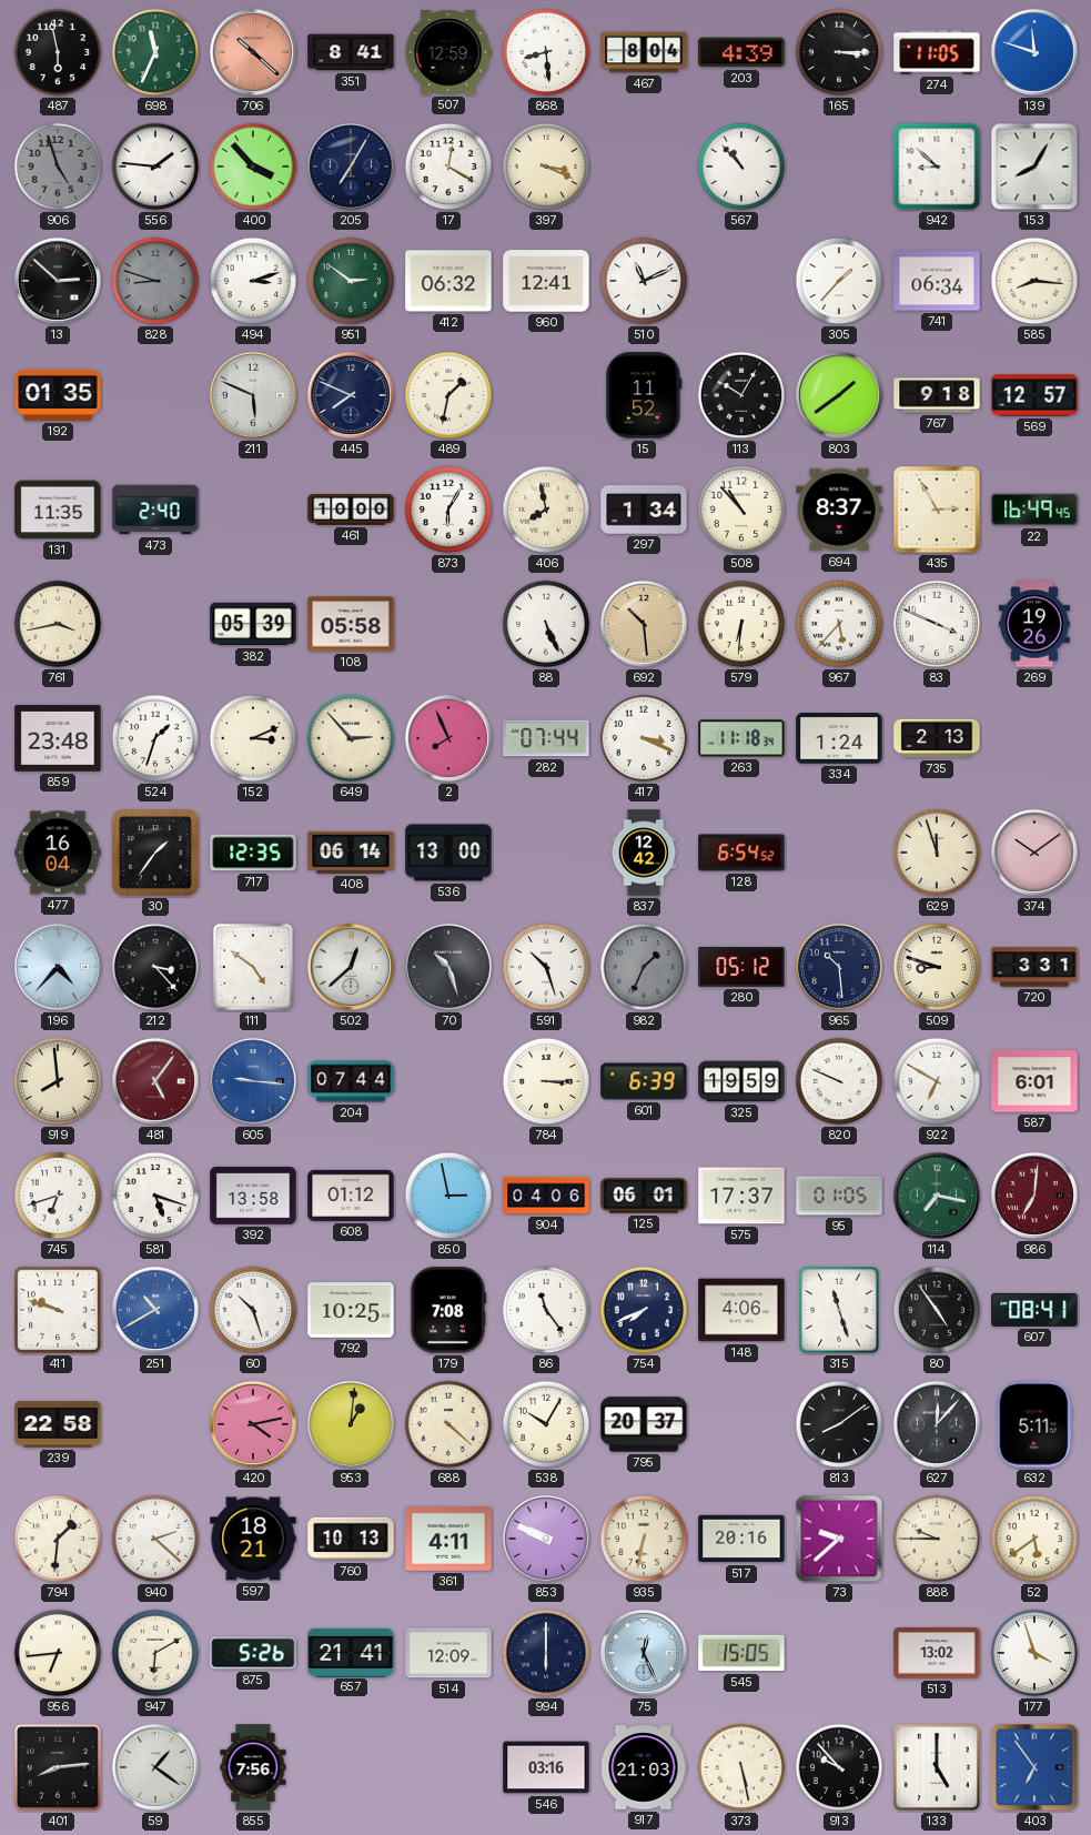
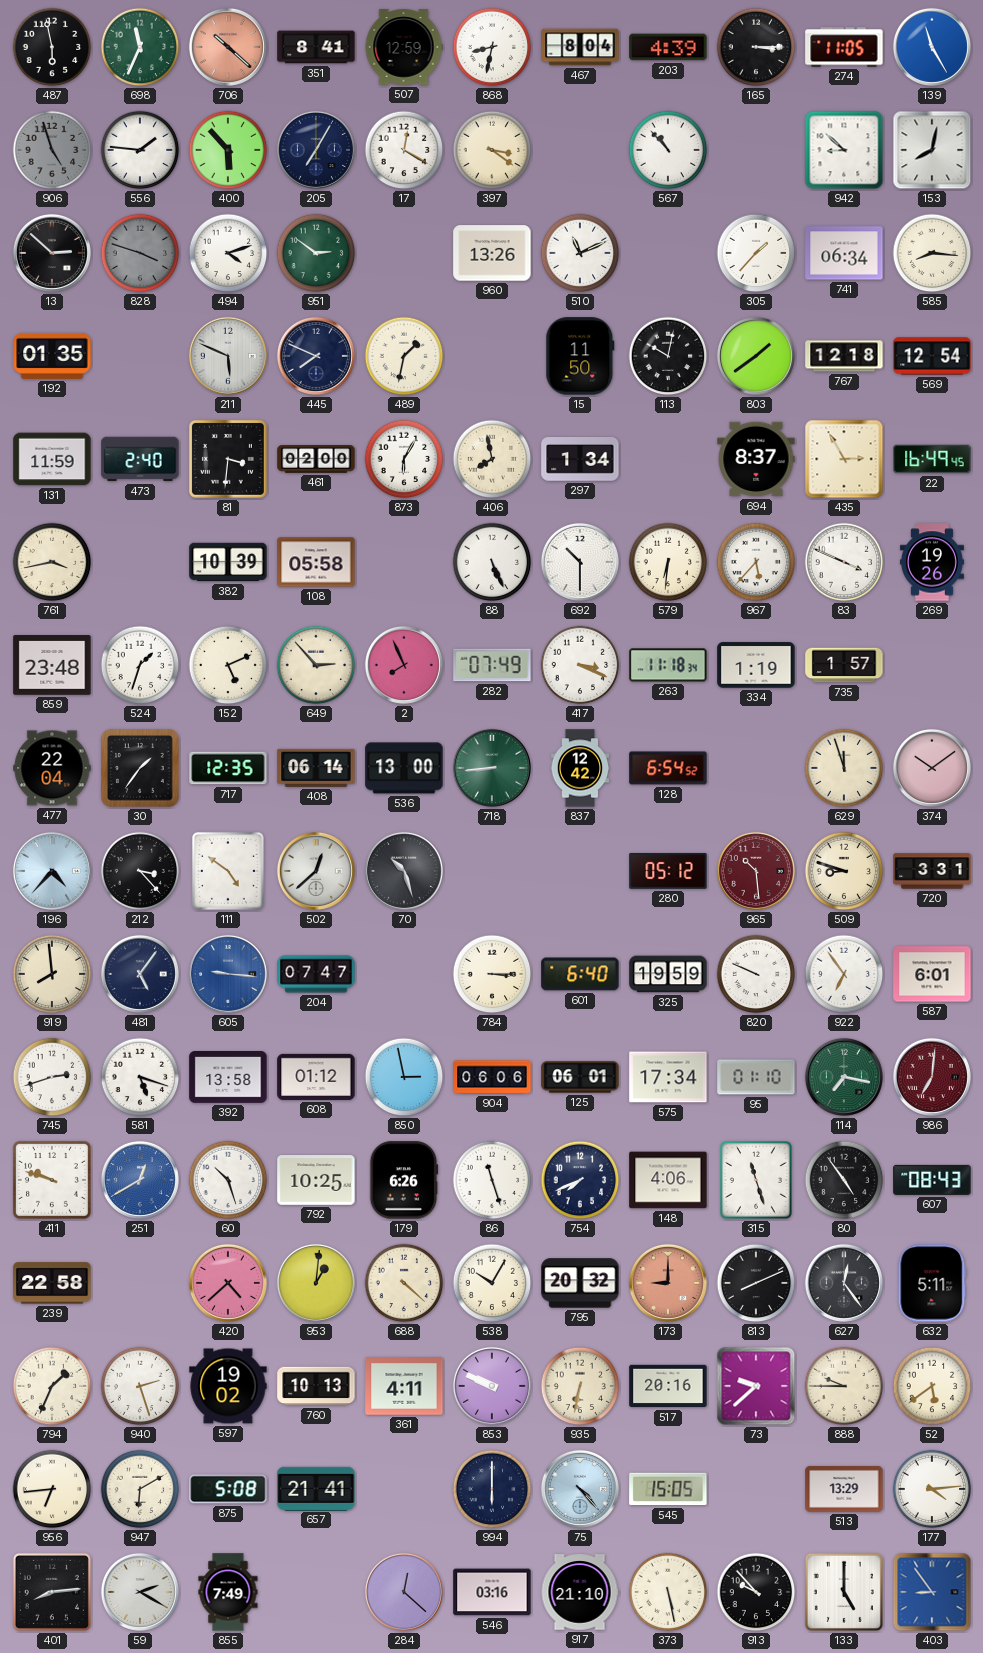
868: 8:29 -> 8:32 (492, 47)
139: 11:48 -> 11:25 (932, 47)
400: 3:53 -> 5:53 (228, 150)
397: 3:19 -> 3:21 (492, 150)
153: 8:05 -> 8:02 (932, 150)
828: 8:48 -> 3:48 (140, 253)
494: 3:12 -> 4:12 (228, 253)
412: 06:32 -> none (448, 281)
960: 12:41 -> 13:26 (492, 253)
15: 11:52 -> 11:50 (580, 356)
113: 10:05 -> 10:02 (668, 356)
767: 9:18 -> 12:18 (844, 356)
569: 12:57 -> 12:54 (932, 356)
131: 11:35 -> 11:59 (52, 459)
81: none -> 3:31 (228, 459)
461: 10:00 -> 02:00 (316, 459)
508: 10:53 -> none (741, 510)
382: 05:39 -> 10:39 (228, 562)
692: 10:29 -> 10:30 (580, 562)
692 dial: champagne -> white (580, 562)
152: 3:11 -> 5:11 (228, 665)
282: 07:44 -> 07:49 (492, 665)
334: 1:24 -> 1:19 (756, 665)
735: 2:13 -> 1:57 (844, 665)
477: 16:04 -> 22:04 (52, 768)
718: none -> 8:44 (492, 768)
591: 10:27 -> none (546, 967)
982: 1:34 -> none (644, 967)
965 dial: navy -> burgundy (756, 871)
481 dial: burgundy -> navy (140, 974)
204: 07:44 -> 07:47 (316, 974)
601: 6:39 -> 6:40 (580, 974)
922: 6:50 -> 6:54 (844, 974)
745: 6:42 -> 2:42 (52, 1077)
904: 04:06 -> 06:06 (492, 1077)
575: 17:37 -> 17:34 (668, 1077)
95: 01:05 -> 01:10 (756, 1077)
251: 10:40 -> 12:40 (140, 1180)
179: 7:08 -> 6:26 (404, 1180)
86: 11:24 -> 11:27 (492, 1180)
607: 08:41 -> 08:43 (932, 1180)
420: 4:13 -> 4:38 (228, 1283)
795: 20:37 -> 20:32 (580, 1283)
173: none -> 9:00 (668, 1283)
813: 8:09 -> 8:11 (756, 1283)
627: 12:07 -> 12:24 (844, 1283)
794: 1:31 -> 1:34 (52, 1386)
940: 2:22 -> 2:27 (140, 1386)
597: 18:21 -> 19:02 (228, 1386)
875: 5:26 -> 5:08 (228, 1489)
514: 12:09 -> none (448, 1653)
75: 12:26 -> 4:23 (580, 1489)
513: 13:02 -> 13:29 (844, 1489)
177: 3:57 -> 4:14 (932, 1489)
59: 1:21 -> 2:20 (140, 1592)
855: 7:56 -> 7:49 (228, 1592)
284: none -> 12:22 (404, 1592)
917: 21:03 -> 21:10 (580, 1592)
403: 6:54 -> 8:54 (932, 1592)
